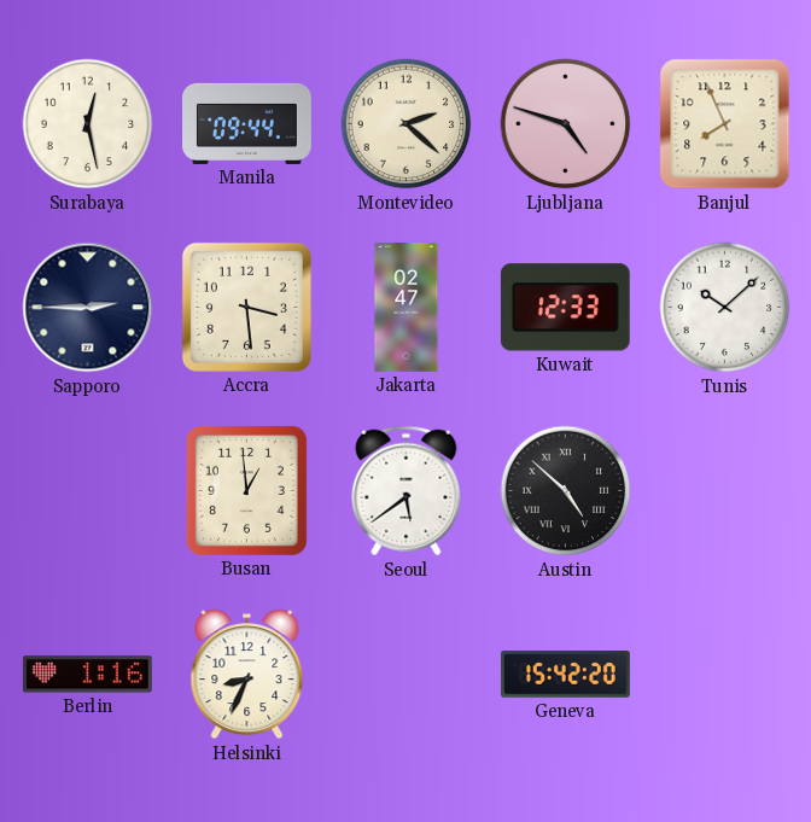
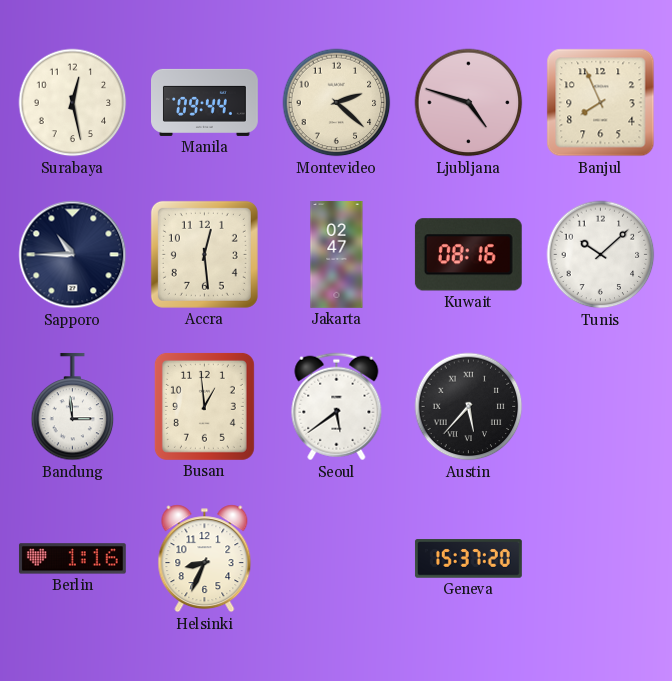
Sapporo: 2:45 -> 10:45 (73, 255)
Accra: 3:29 -> 12:29 (204, 254)
Kuwait: 12:33 -> 08:16 (468, 255)
Bandung: none -> 2:59 (73, 407)
Austin: 4:52 -> 5:37 (469, 407)
Geneva: 15:42 -> 15:37 (468, 559)
